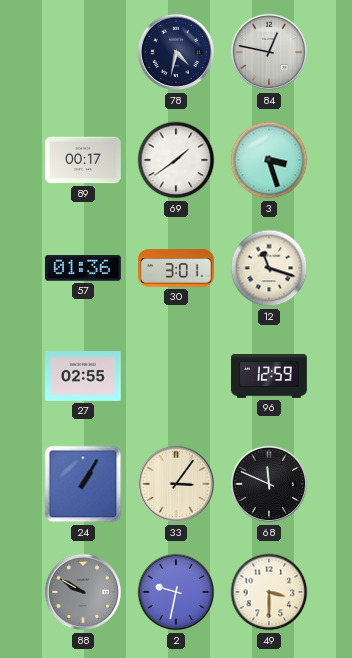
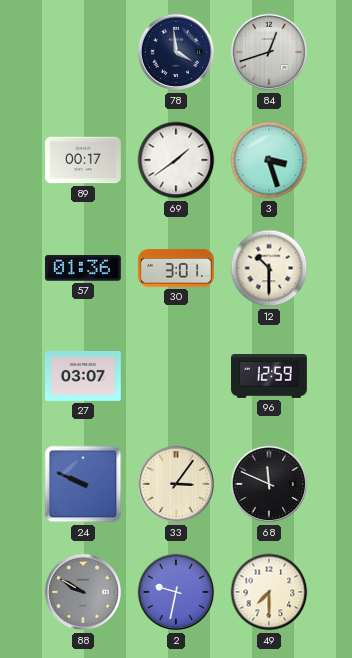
78: 4:32 -> 3:59 (176, 52)
84: 12:47 -> 12:42 (269, 52)
12: 11:18 -> 10:30 (269, 268)
27: 02:55 -> 03:07 (84, 377)
24: 1:05 -> 9:49 (83, 484)
49: 3:30 -> 7:30 (269, 592)
